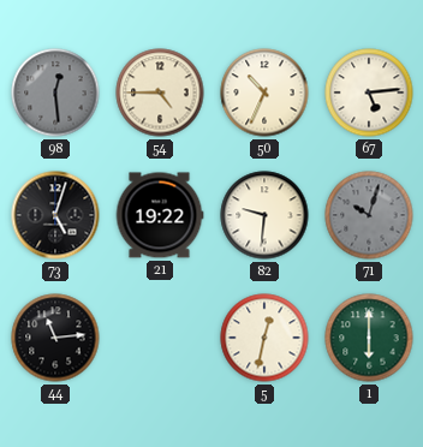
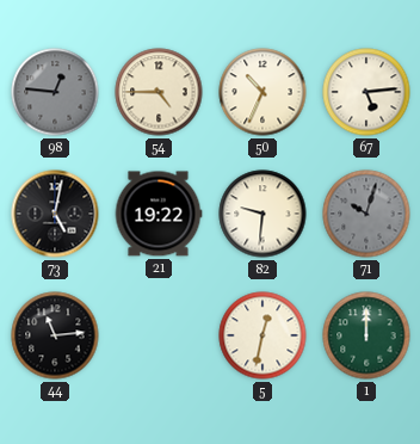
98: 12:29 -> 12:46 (55, 92)
73: 5:03 -> 5:02 (55, 214)
1: 6:00 -> 12:00 (366, 335)
